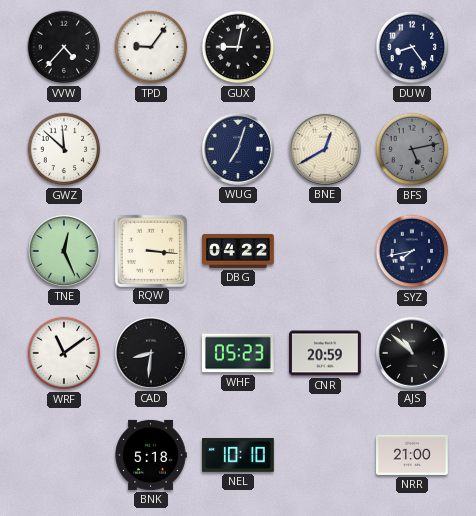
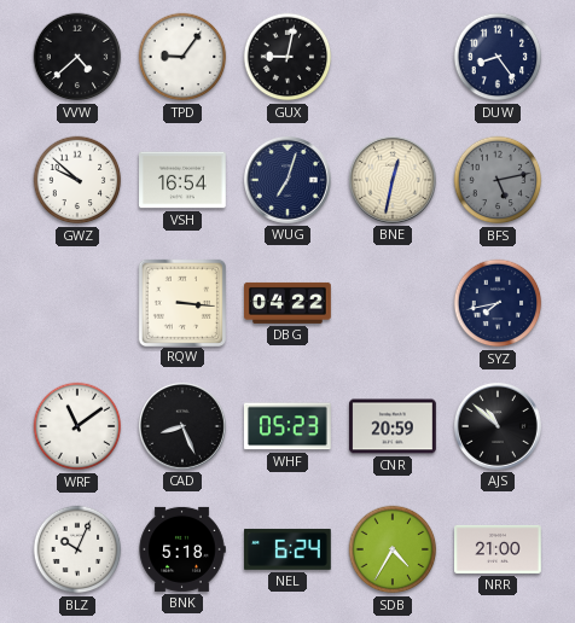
VVW: 4:37 -> 4:38 (77, 57)
GWZ: 11:52 -> 9:52 (77, 180)
VSH: none -> 16:54 (184, 180)
BNE: 12:40 -> 12:32 (393, 180)
TNE: 12:26 -> none (64, 251)
CAD: 8:31 -> 8:26 (182, 426)
BLZ: none -> 10:04 (77, 549)
NEL: 10:10 -> 6:24 (289, 549)
SDB: none -> 4:35 (393, 549)
